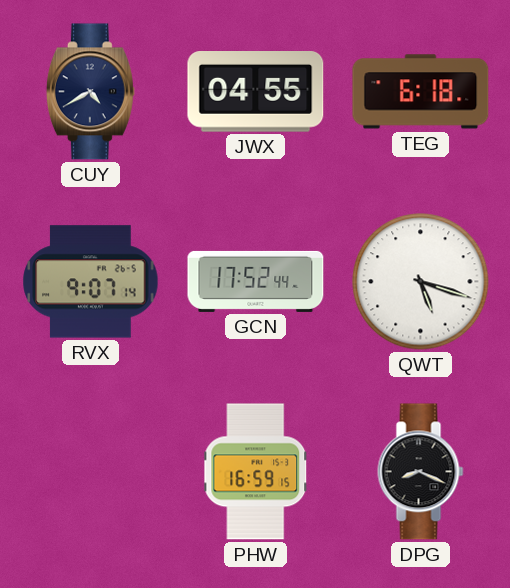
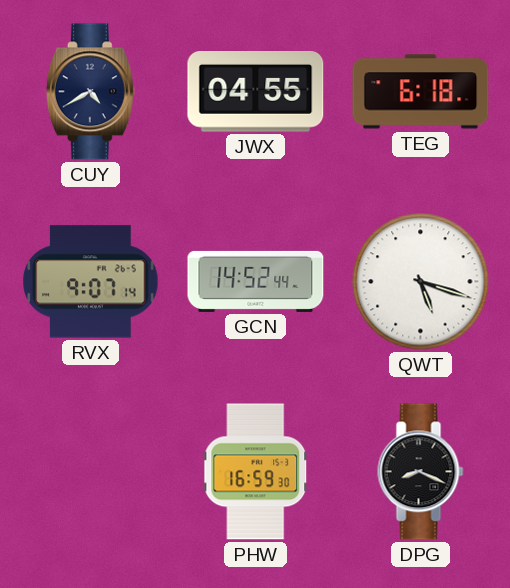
GCN: 17:52 -> 14:52 (256, 281)
PHW: 16:59:15 -> 16:59:30 (256, 472)
